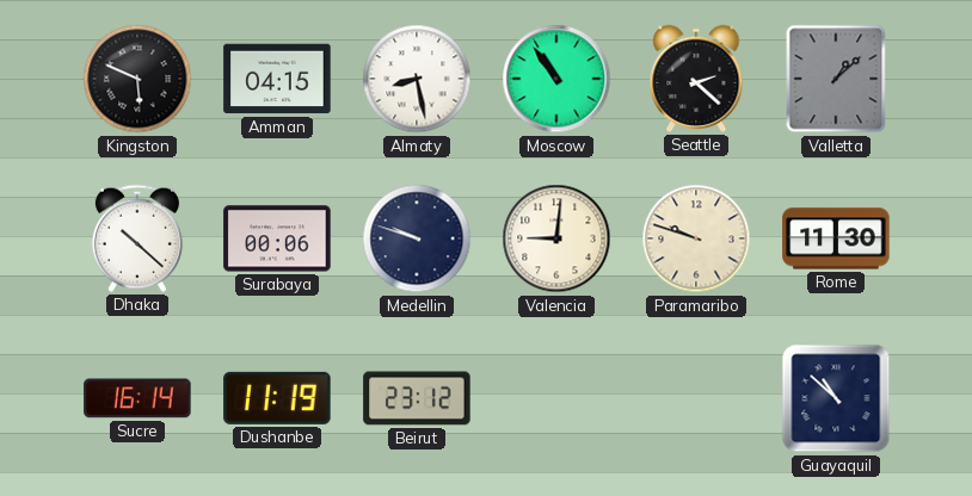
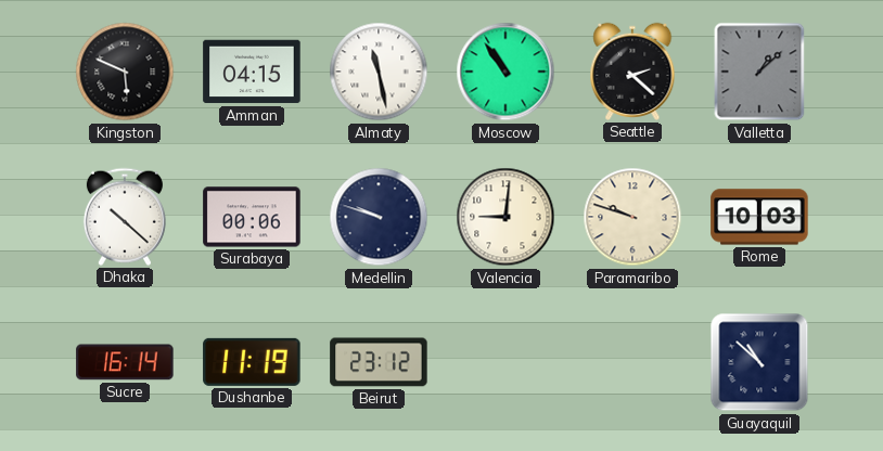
Almaty: 8:28 -> 11:28 (379, 72)
Rome: 11:30 -> 10:03 (759, 217)
